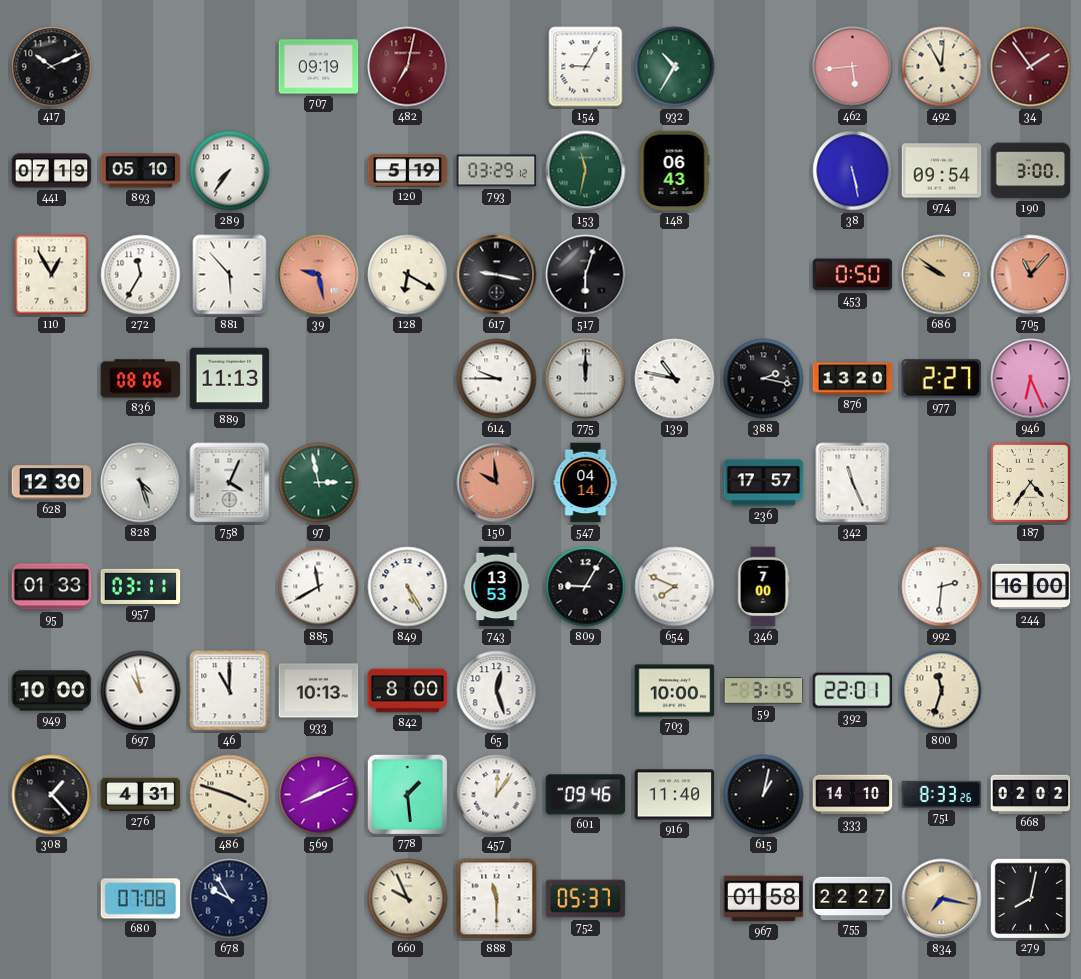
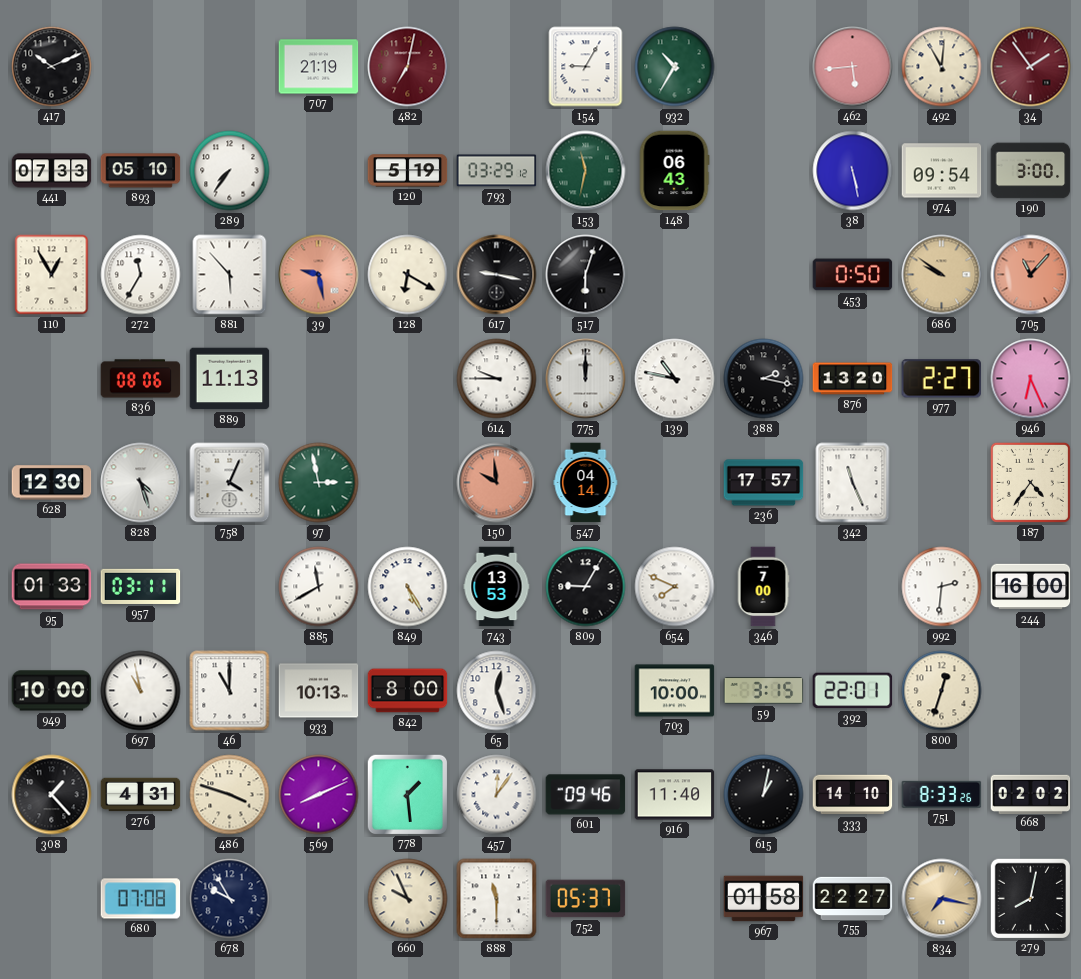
707: 09:19 -> 21:19 (319, 67)
441: 07:19 -> 07:33 (52, 171)
800: 11:33 -> 12:33 (942, 691)
